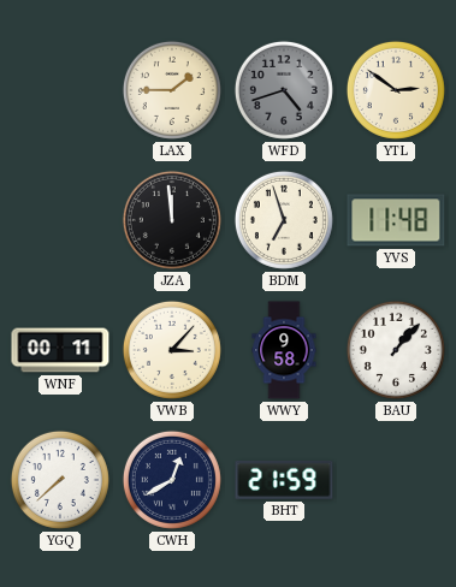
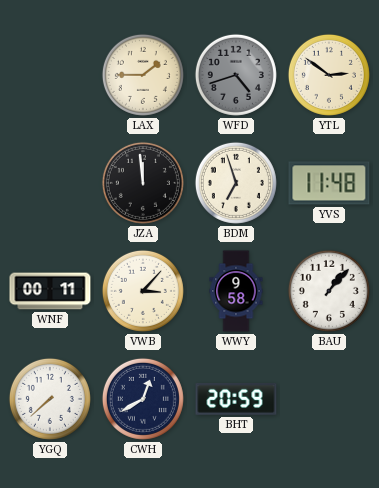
BHT: 21:59 -> 20:59 (236, 399)
